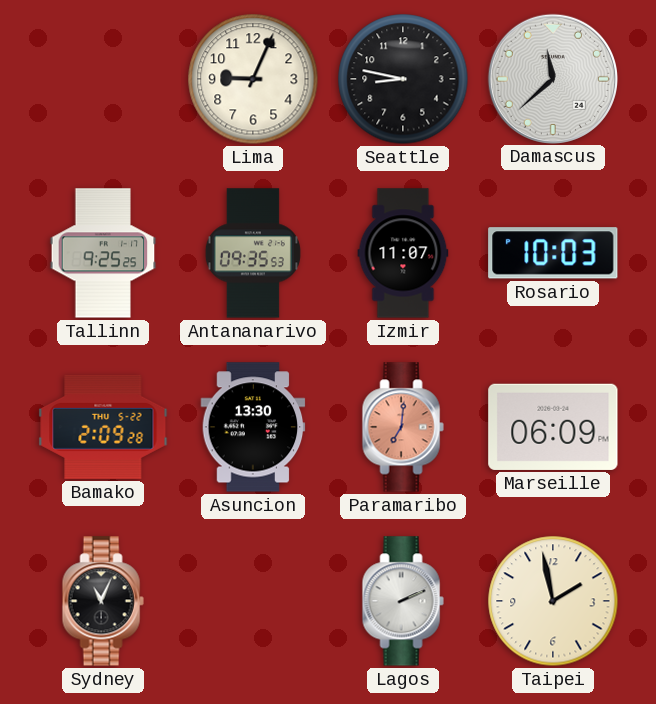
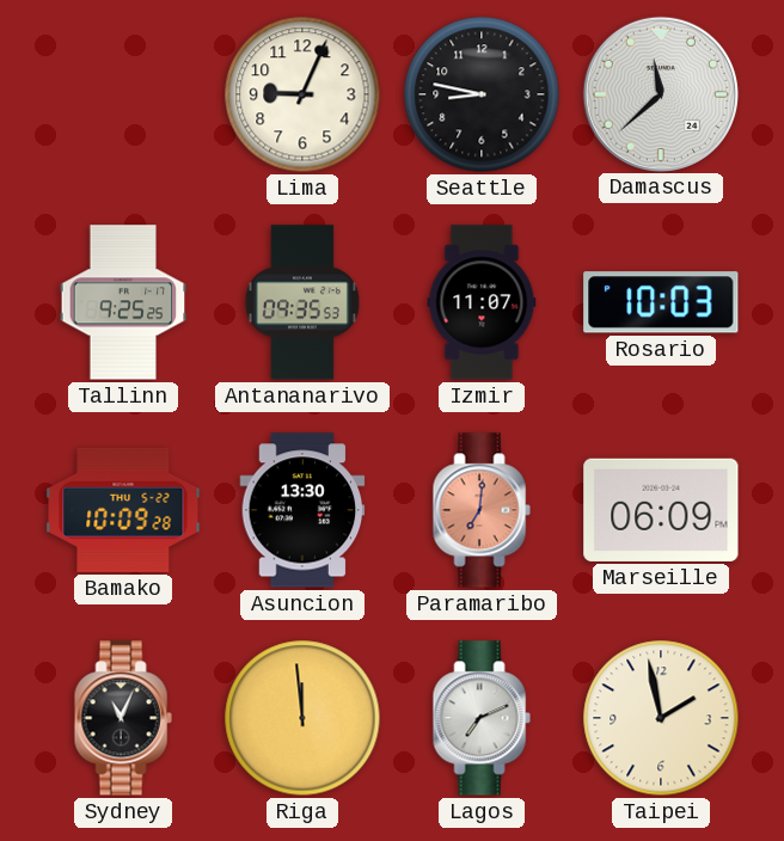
Bamako: 2:09 -> 10:09 (123, 510)
Riga: none -> 11:59 (302, 718)
Lagos: 2:11 -> 7:11 (482, 718)
